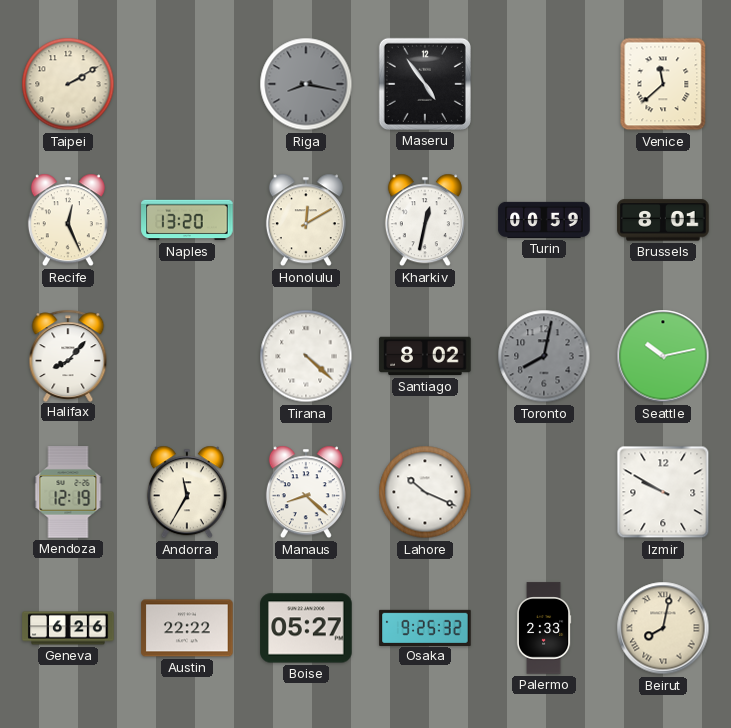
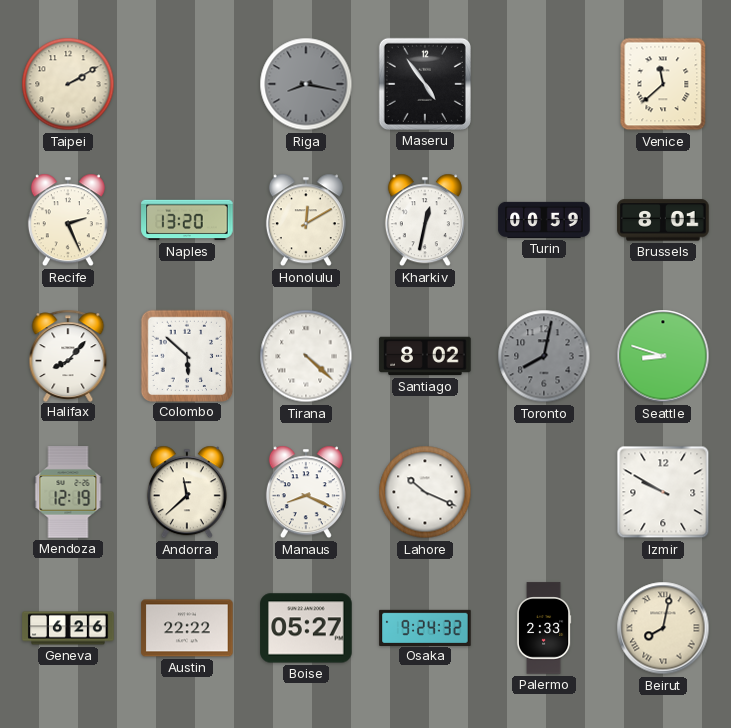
Recife: 12:26 -> 2:26 (68, 220)
Colombo: none -> 5:52 (186, 355)
Seattle: 10:13 -> 8:48 (663, 356)
Andorra: 11:35 -> 11:38 (187, 492)
Manaus: 8:22 -> 8:19 (306, 492)
Osaka: 9:25 -> 9:24 (425, 627)
